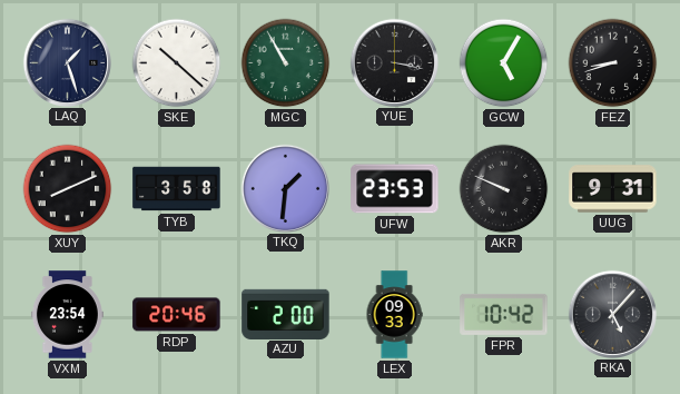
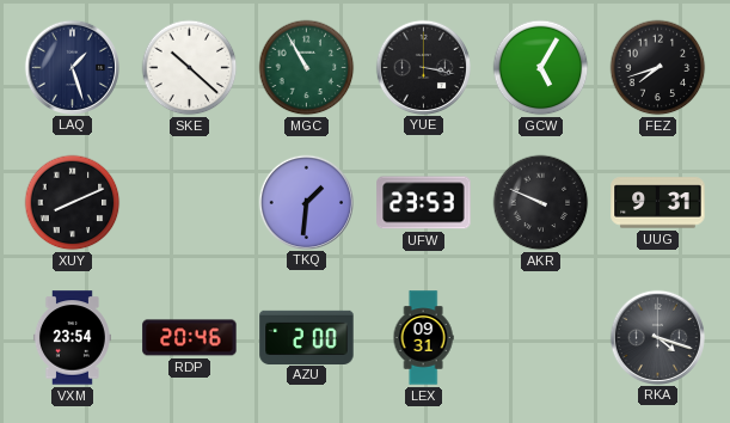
FEZ: 8:42 -> 7:42 (658, 68)
TYB: 3:58 -> none (177, 189)
LEX: 09:33 -> 09:31 (423, 338)
FPR: 10:42 -> none (504, 314)
RKA: 5:07 -> 4:18 (657, 337)
